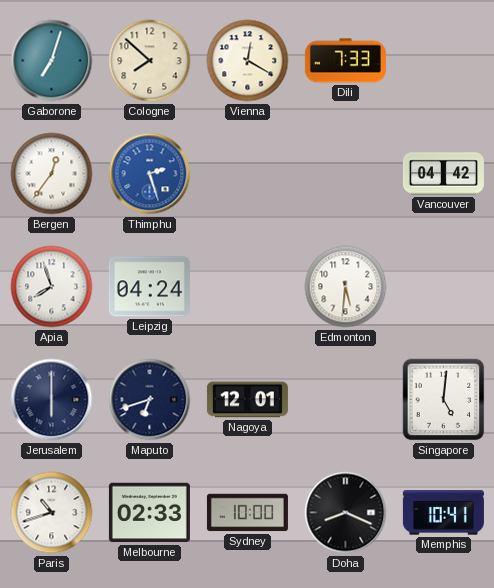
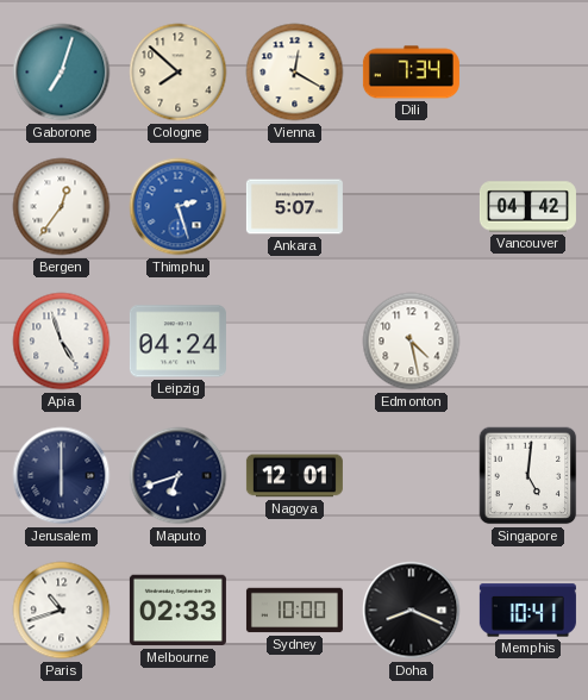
Dili: 7:33 -> 7:34 (411, 73)
Ankara: none -> 5:07 (294, 207)
Apia: 7:57 -> 4:57 (62, 342)
Edmonton: 5:31 -> 4:28 (412, 342)
